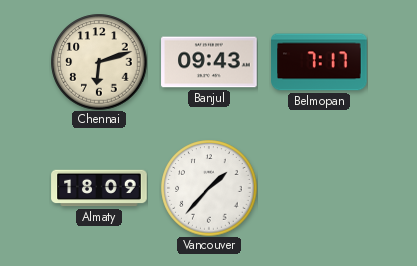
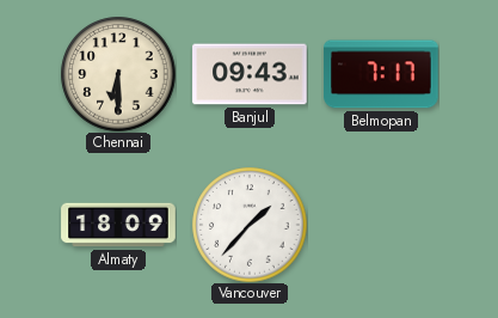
Chennai: 6:12 -> 6:30 (118, 74)
